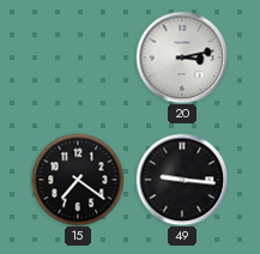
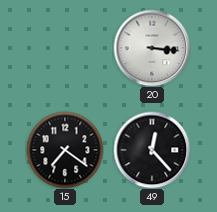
20: 3:13 -> 3:16 (152, 48)
49: 9:16 -> 12:23 (152, 150)
